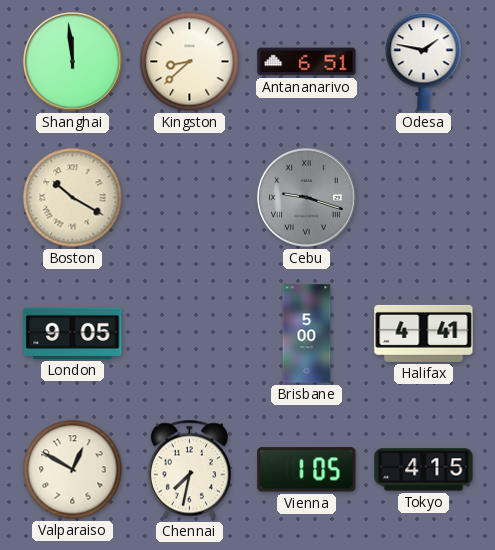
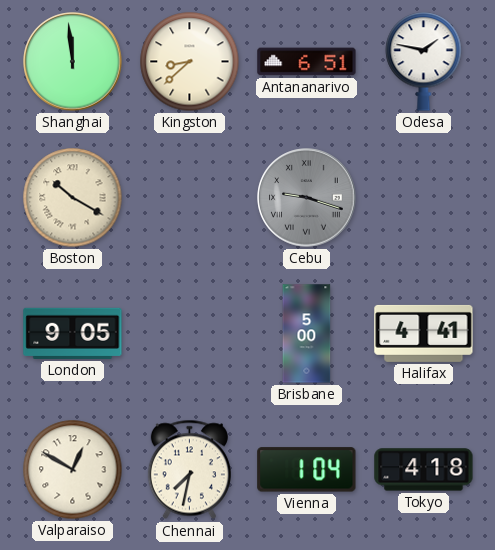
Vienna: 1:05 -> 1:04 (307, 470)
Tokyo: 4:15 -> 4:18 (424, 470)
